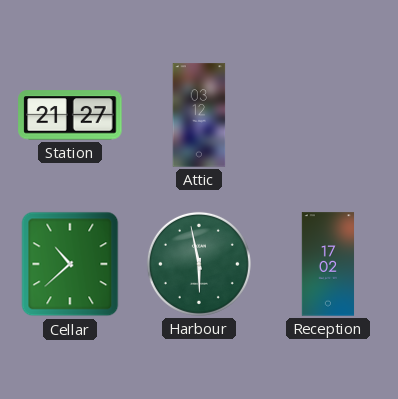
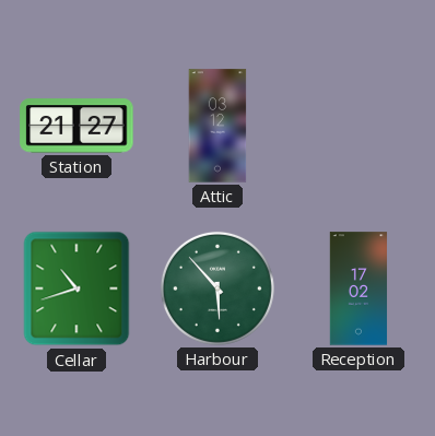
Cellar: 10:38 -> 10:42 (77, 288)
Harbour: 5:58 -> 5:53 (217, 288)
